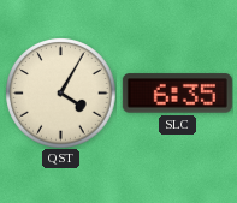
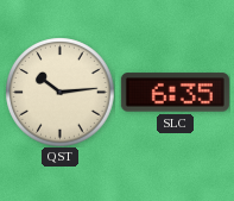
QST: 4:05 -> 10:14 (59, 92)
